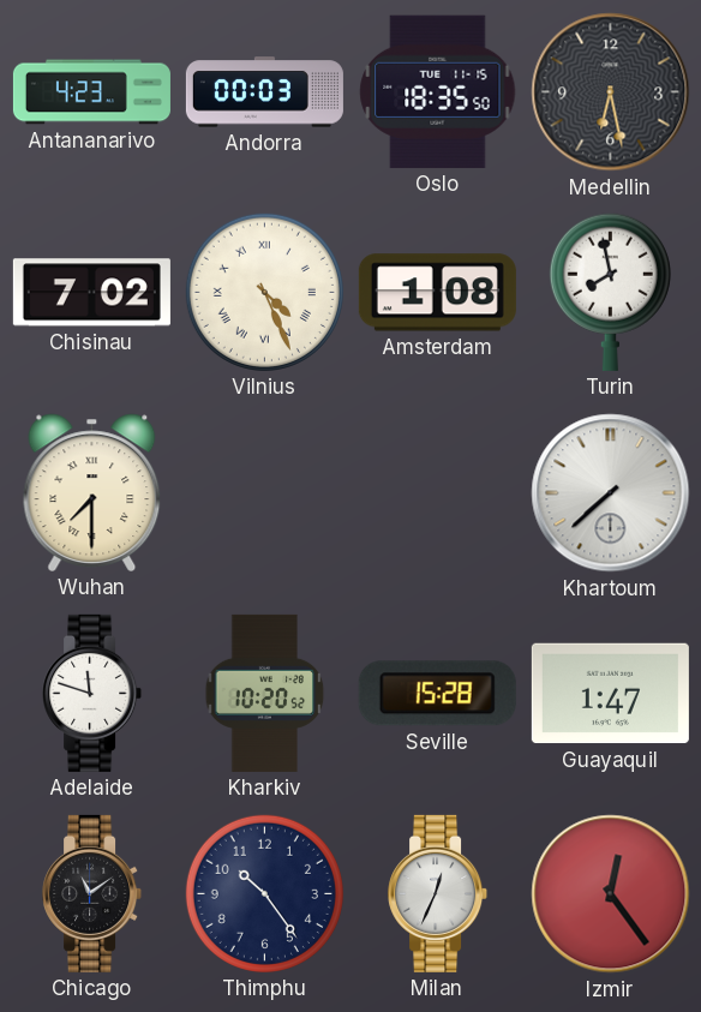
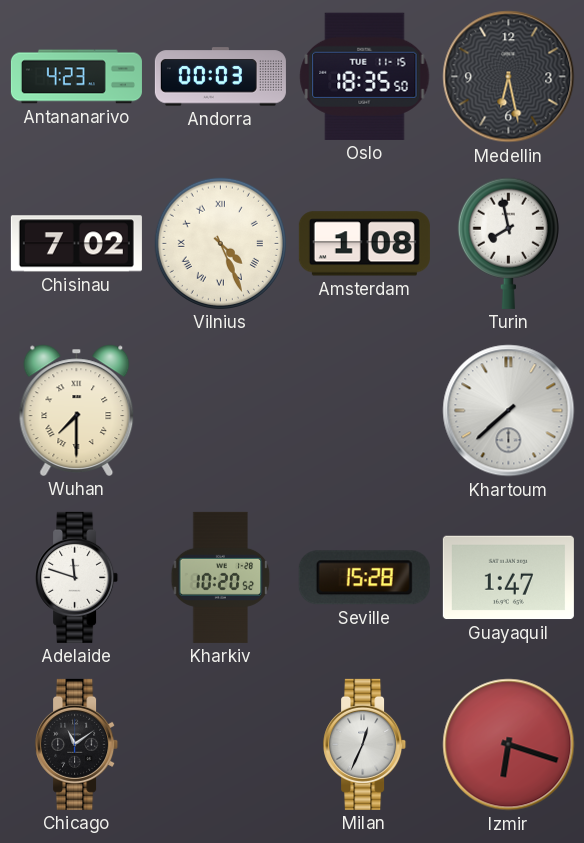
Thimphu: 10:24 -> none (264, 893)
Izmir: 12:24 -> 6:18 (509, 745)
